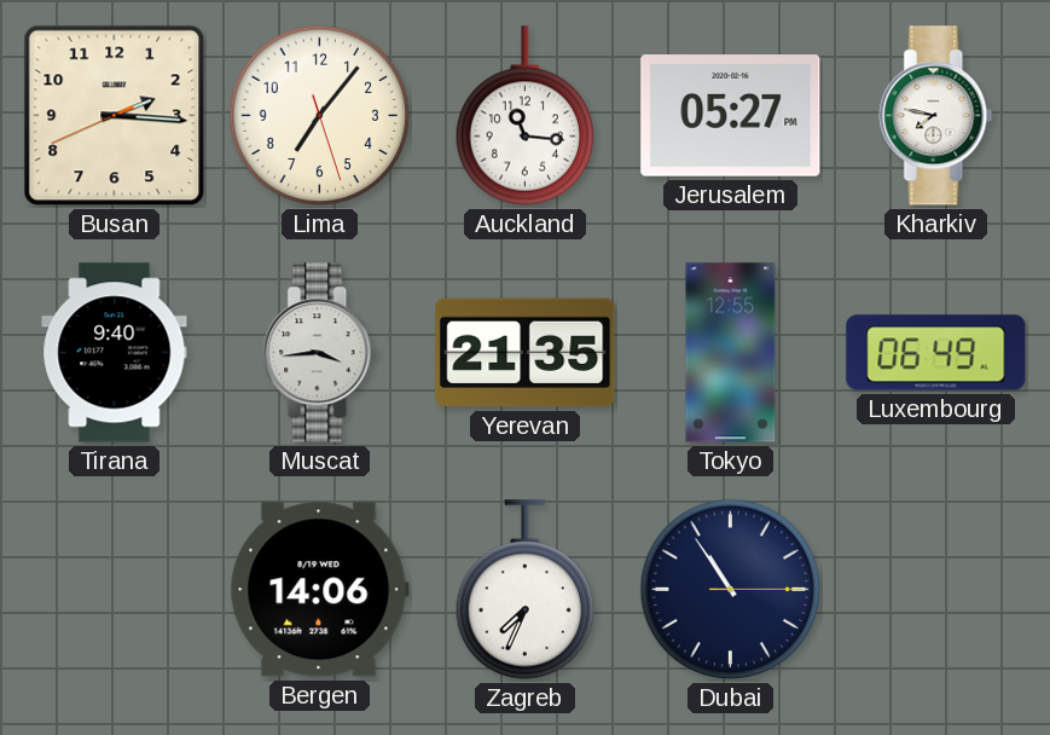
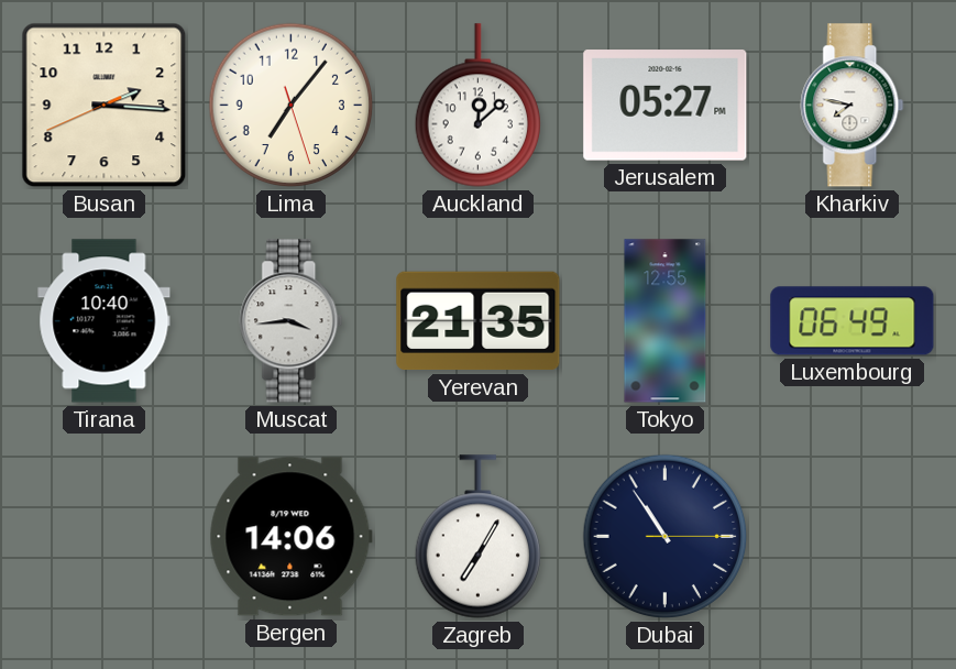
Auckland: 11:16 -> 12:08 (477, 106)
Tirana: 9:40 -> 10:40 (105, 321)
Zagreb: 7:34 -> 7:05 (477, 537)
